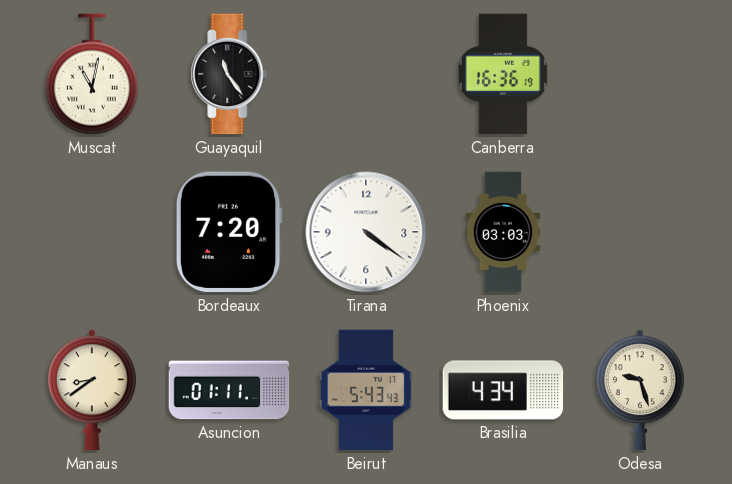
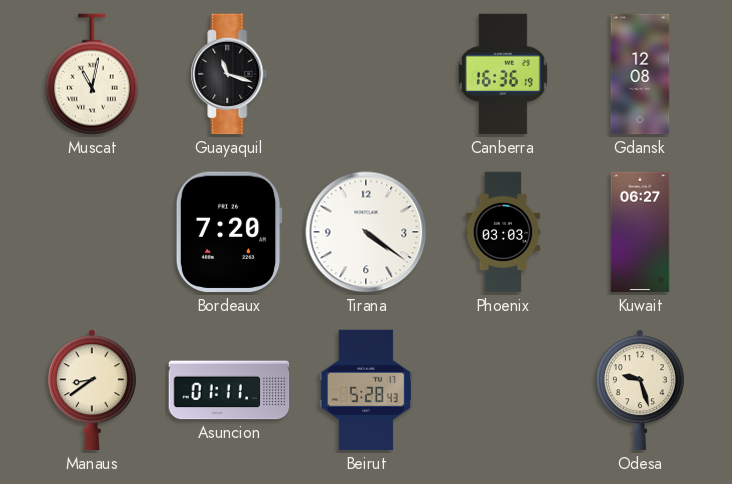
Guayaquil: 11:24 -> 11:18 (229, 74)
Gdansk: none -> 12:08 (640, 74)
Kuwait: none -> 06:27 (640, 232)
Beirut: 5:43 -> 5:28 (366, 390)
Brasilia: 4:34 -> none (503, 390)
